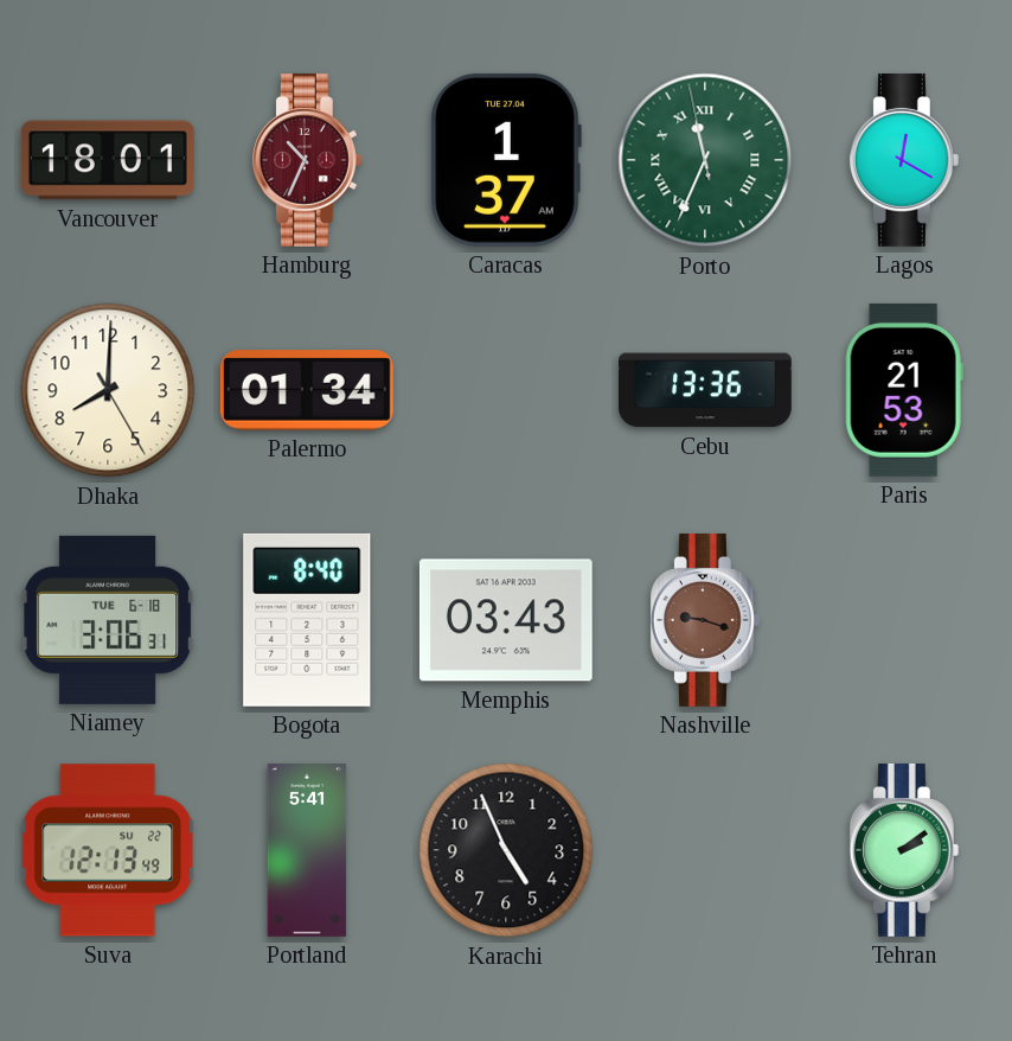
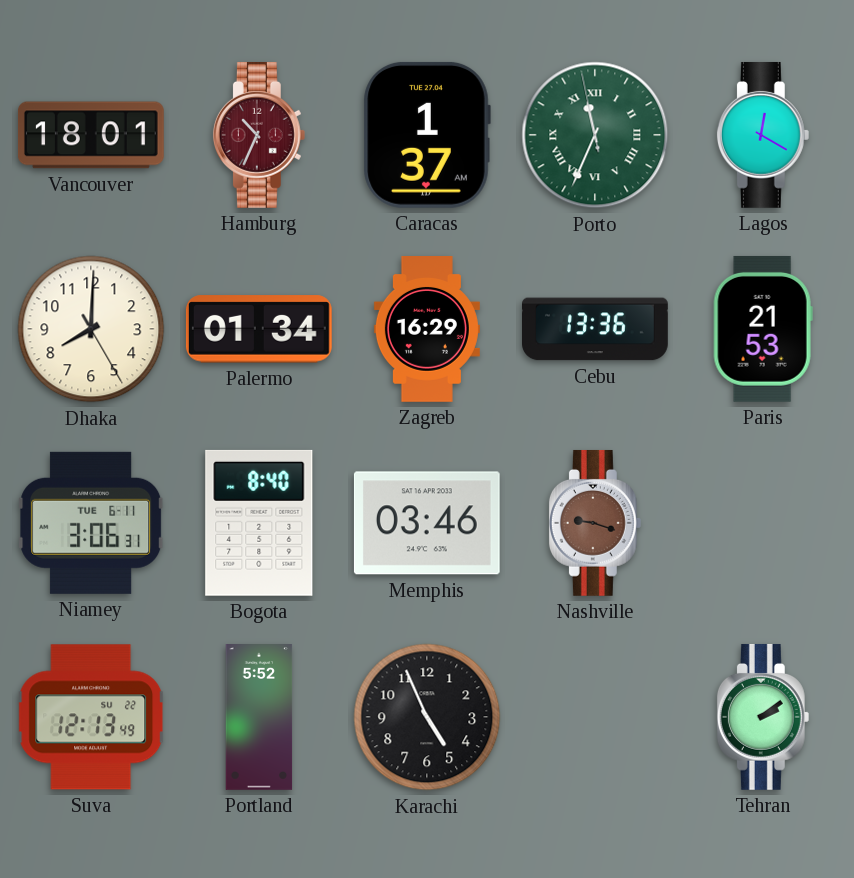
Zagreb: none -> 16:29 (427, 330)
Niamey date: TUE 6-18 -> TUE 6-11 (91, 523)
Memphis: 03:43 -> 03:46 (427, 523)
Portland: 5:41 -> 5:52 (259, 718)
